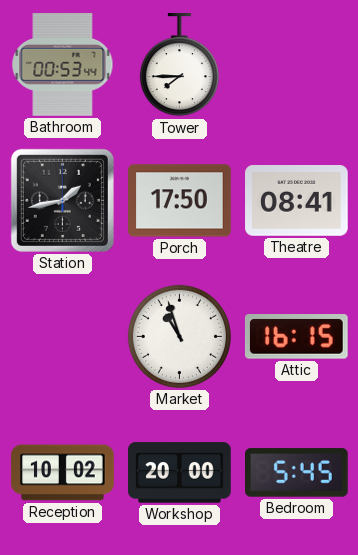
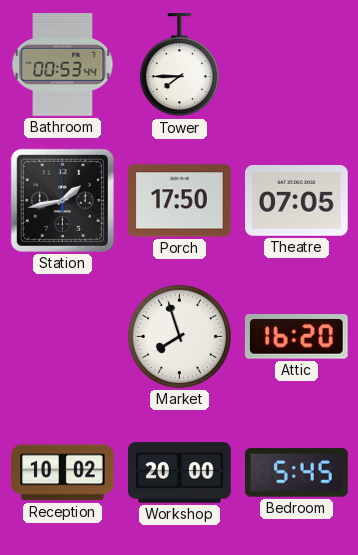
Theatre: 08:41 -> 07:05 (297, 201)
Market: 10:57 -> 7:57 (179, 336)
Attic: 16:15 -> 16:20 (296, 337)
